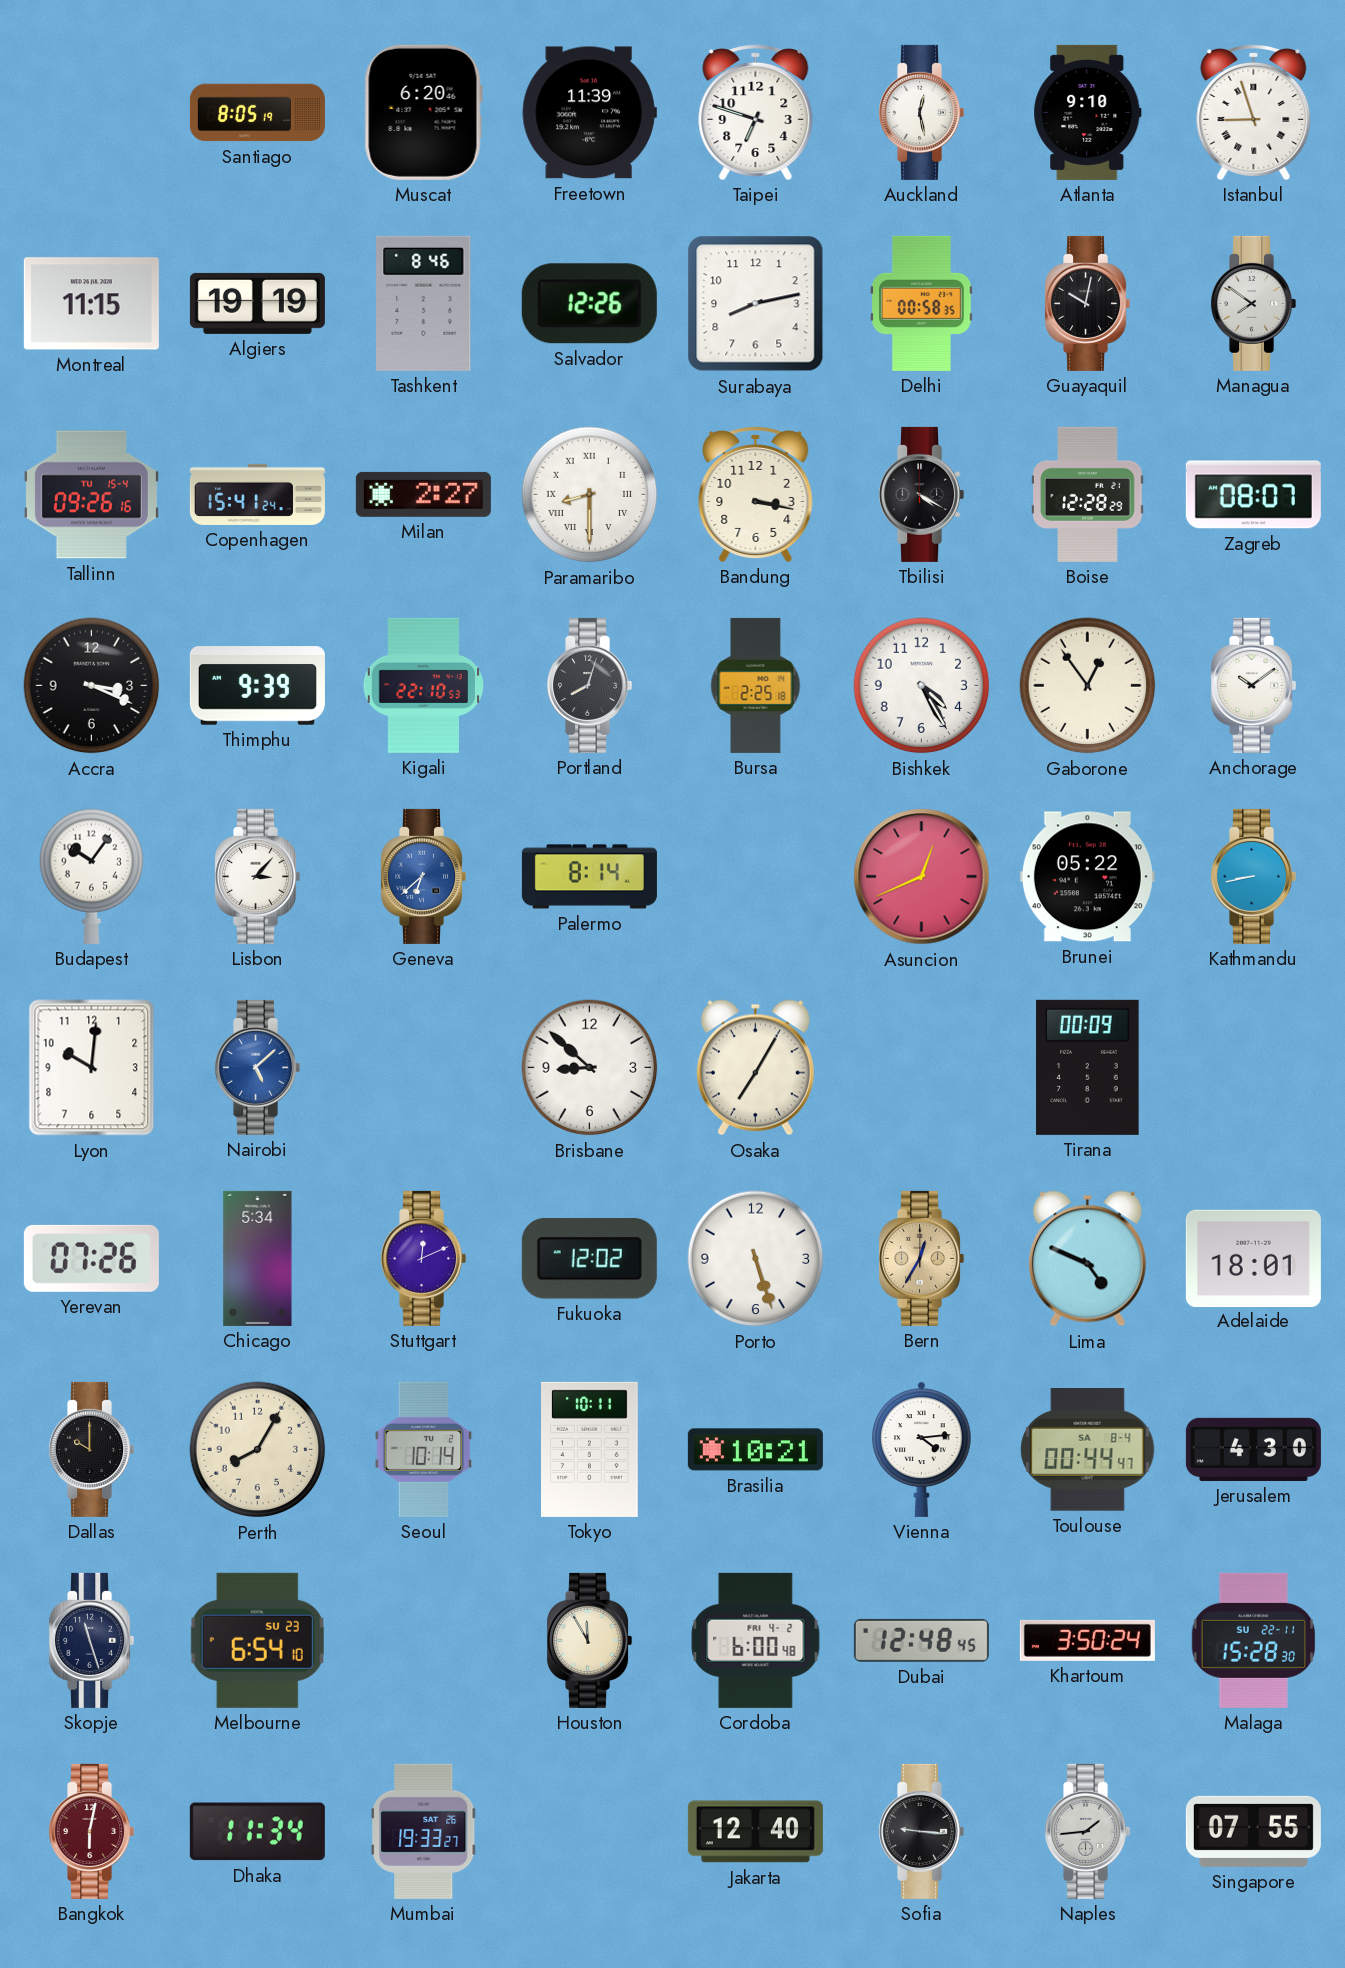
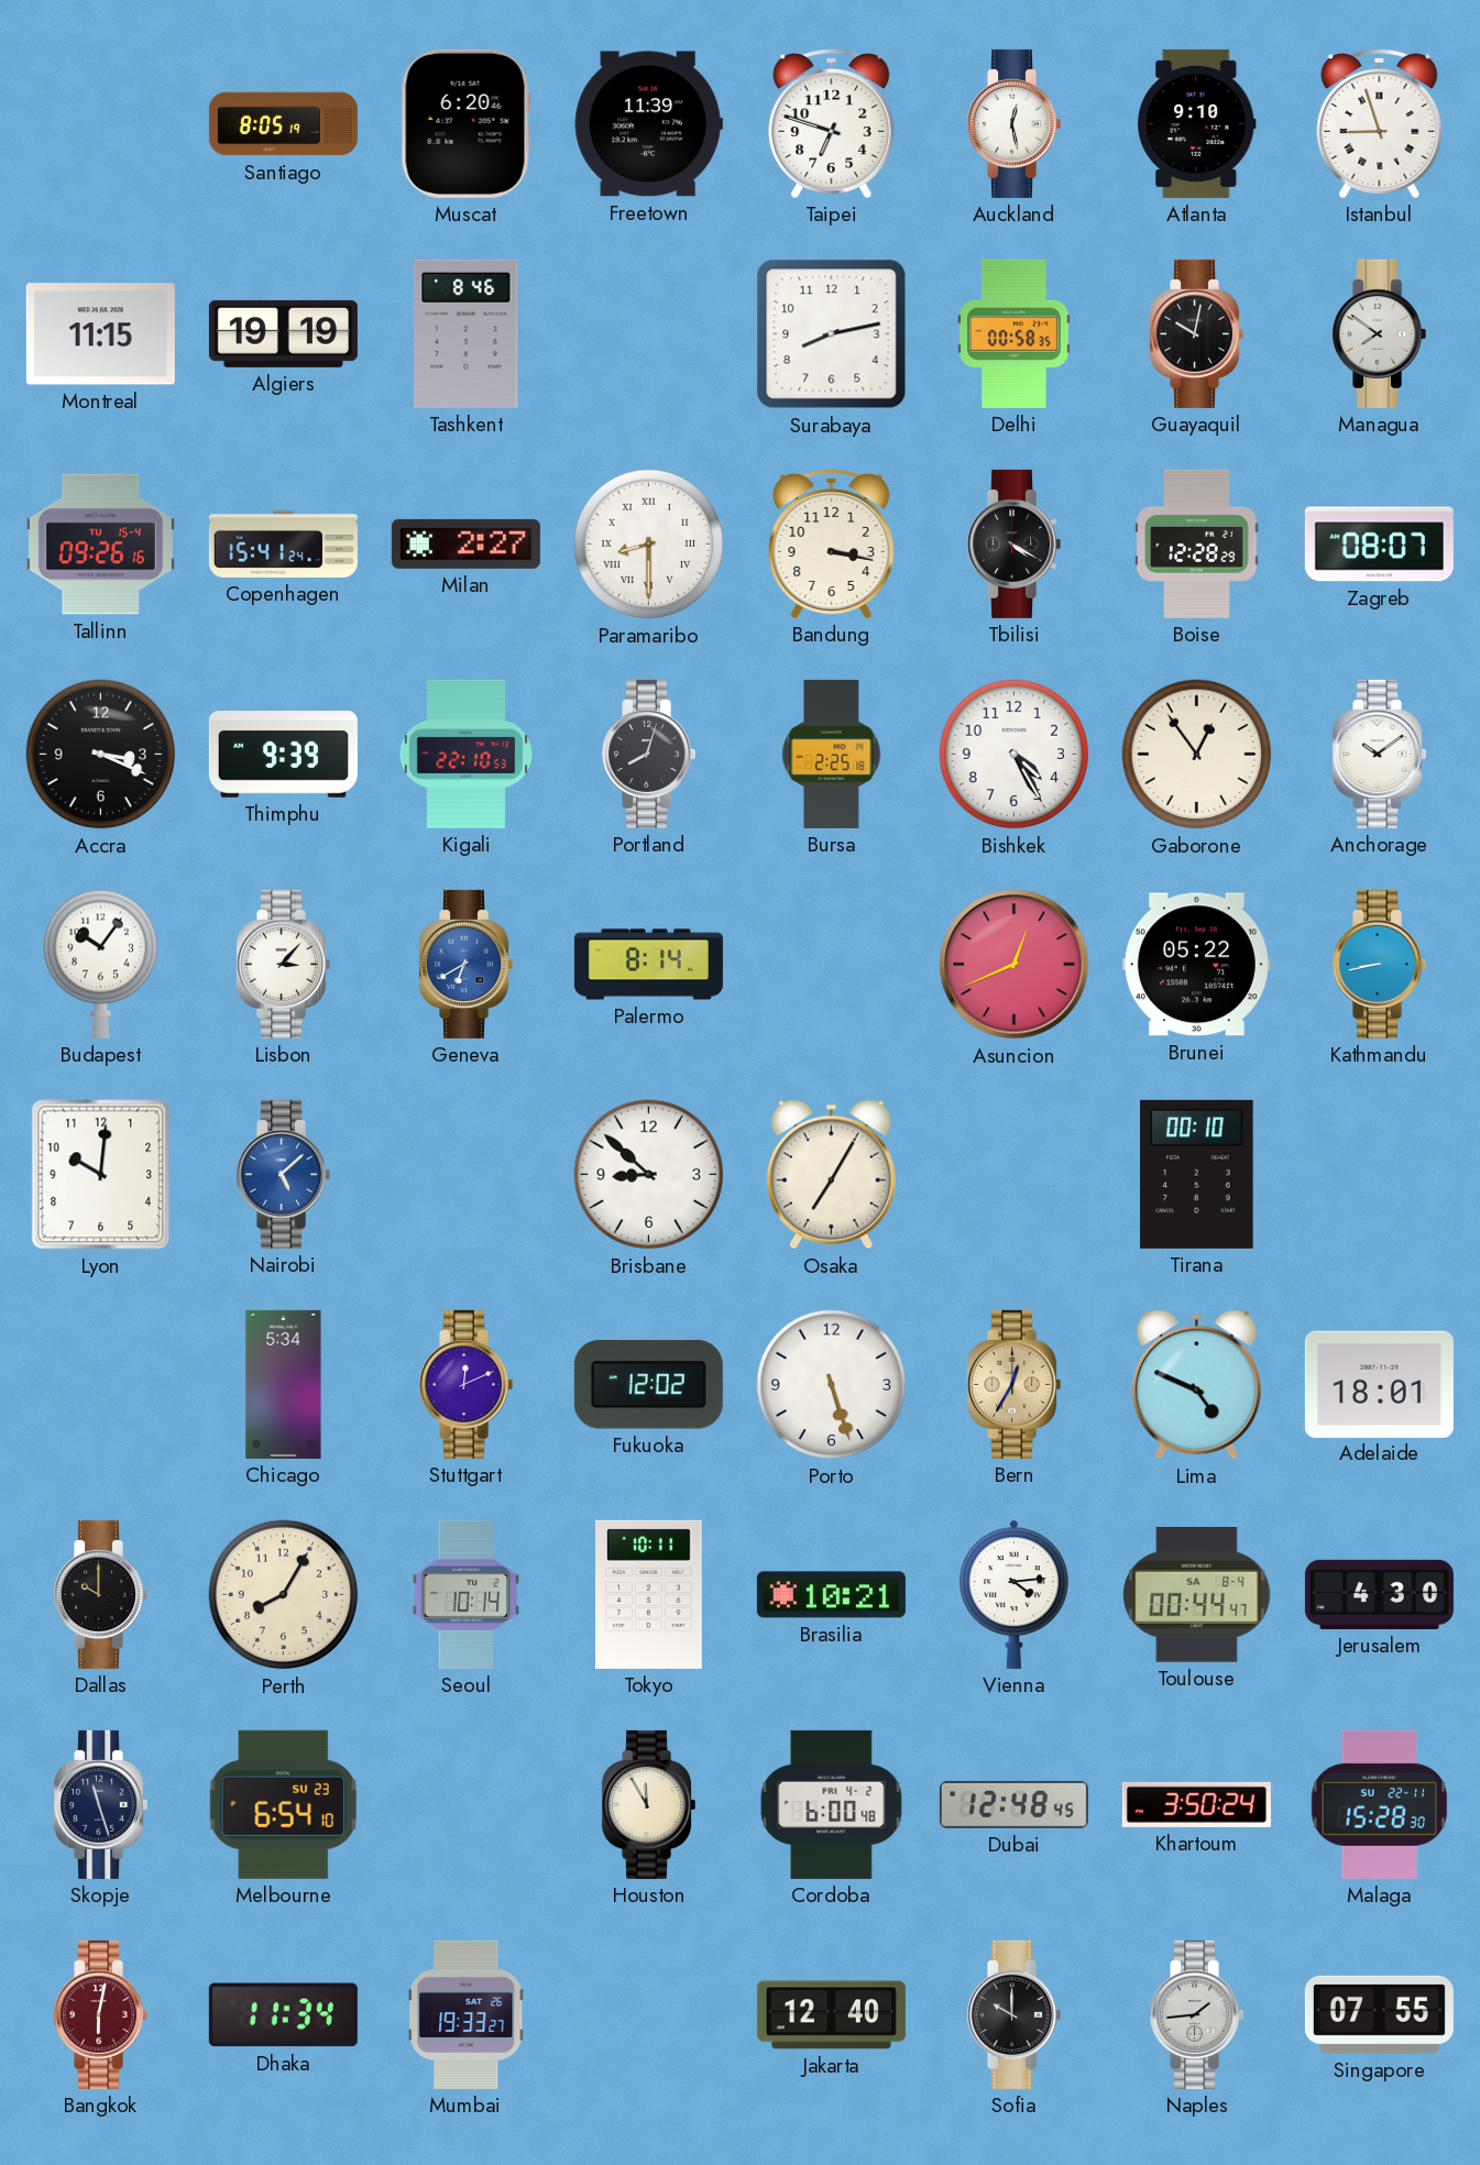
Salvador: 12:26 -> none (589, 304)
Geneva: 6:38 -> 6:40 (467, 964)
Tirana: 00:09 -> 00:10 (1197, 1174)
Yerevan: 07:26 -> none (91, 1258)
Sofia: 9:16 -> 10:00 (1015, 2014)
